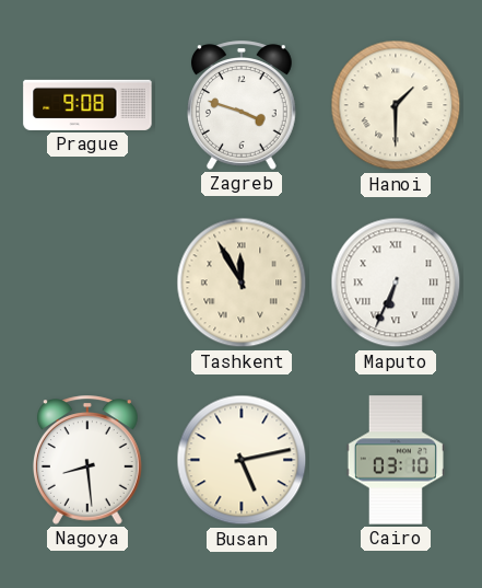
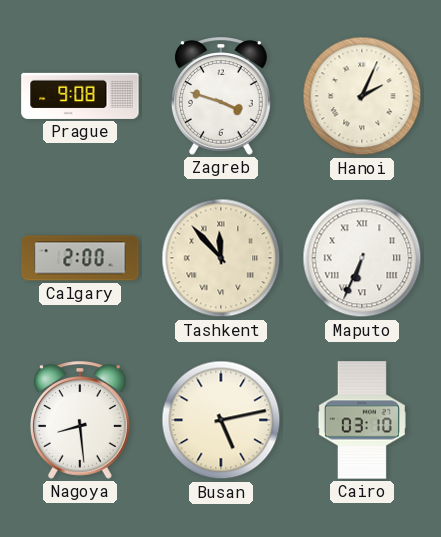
Hanoi: 1:30 -> 2:04 (362, 96)
Calgary: none -> 2:00 (80, 258)
Tashkent: 11:55 -> 11:53 (221, 258)
